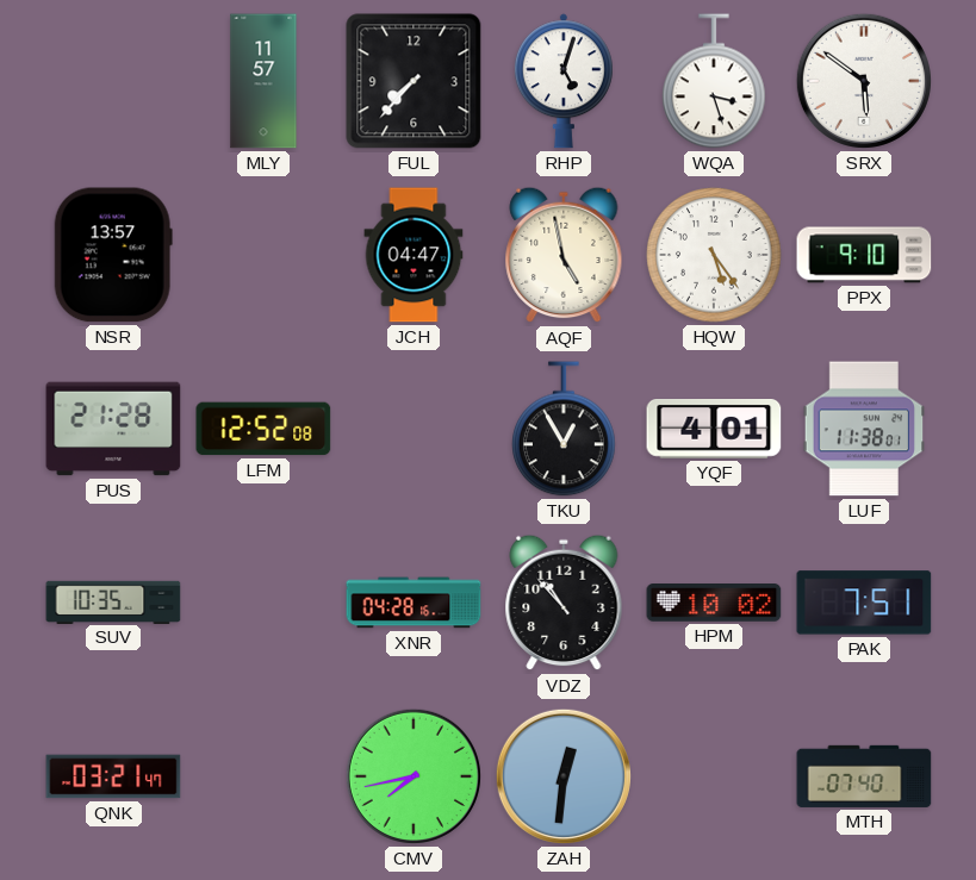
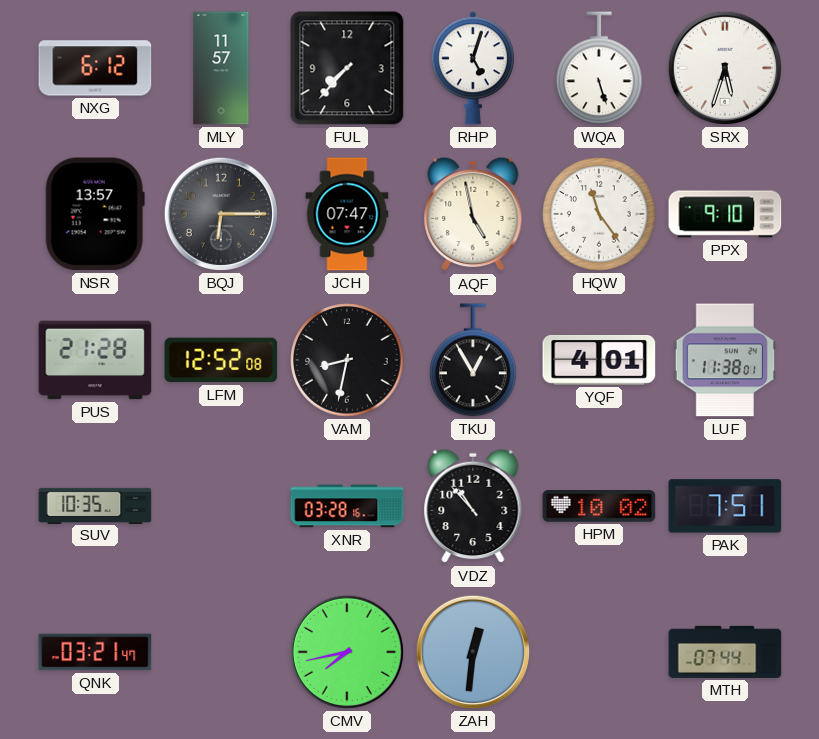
NXG: none -> 6:12 (95, 68)
WQA: 3:27 -> 5:27 (599, 68)
SRX: 5:51 -> 5:33 (725, 68)
BQJ: none -> 6:15 (221, 214)
JCH: 04:47 -> 07:47 (347, 214)
HQW: 5:24 -> 11:24 (599, 214)
VAM: none -> 8:32 (347, 360)
XNR: 04:28 -> 03:28 (347, 506)
MTH: 07:40 -> 07:44 (725, 652)
